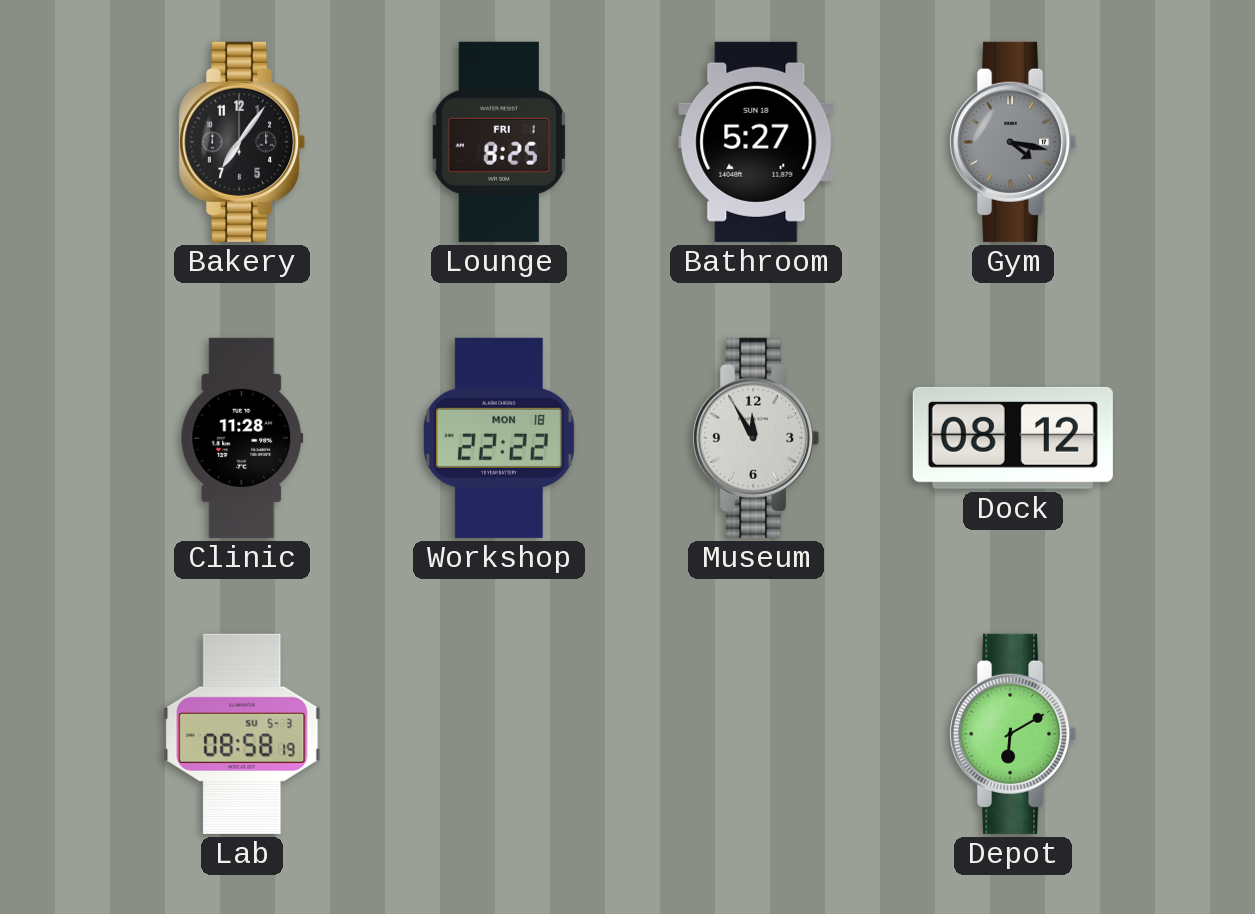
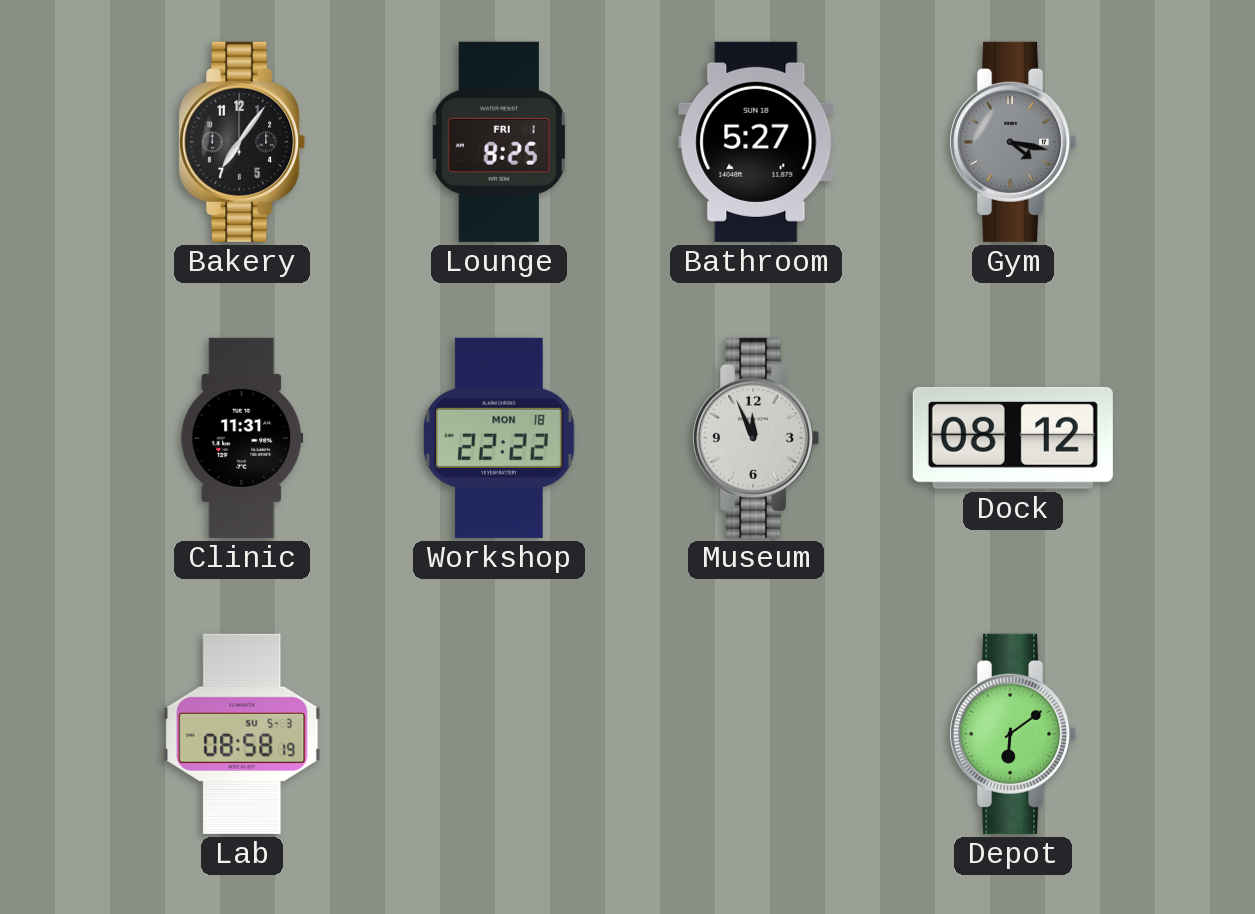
Clinic: 11:28 -> 11:31 (242, 438)
Museum: 11:55 -> 11:56 (756, 438)
Depot: 6:10 -> 6:09 (1013, 734)
